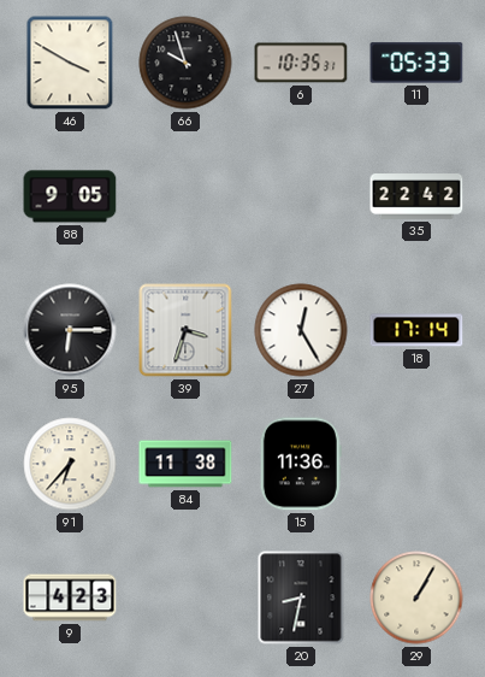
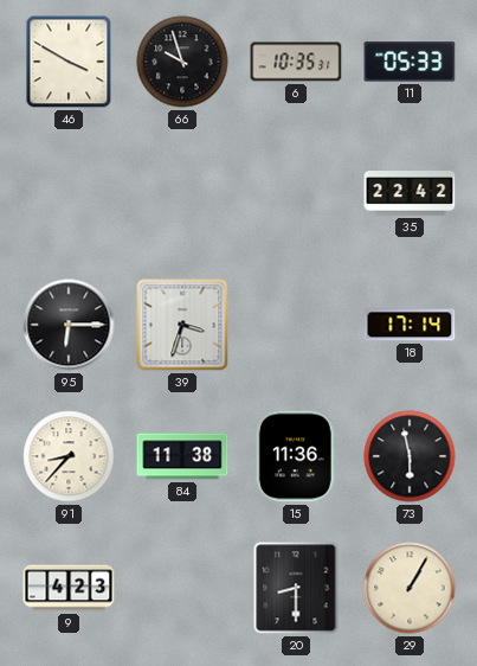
88: 9:05 -> none (70, 196)
27: 12:25 -> none (301, 330)
91: 6:37 -> 8:37 (69, 456)
73: none -> 5:58 (410, 456)
20: 8:32 -> 8:30 (296, 588)
